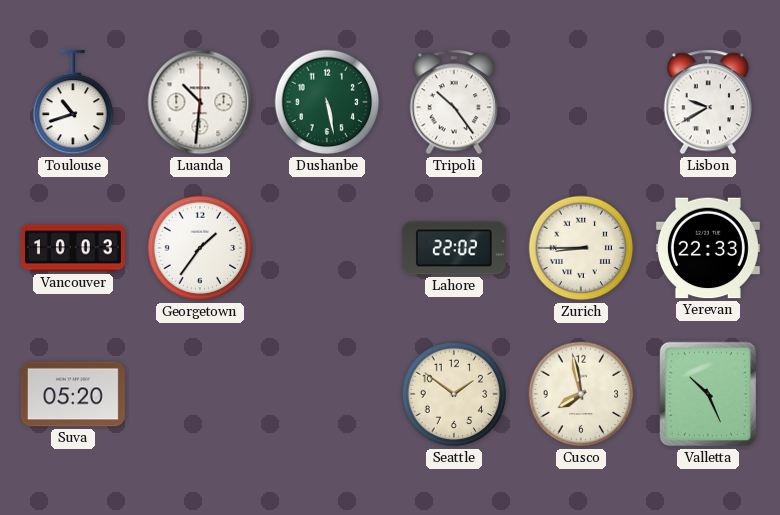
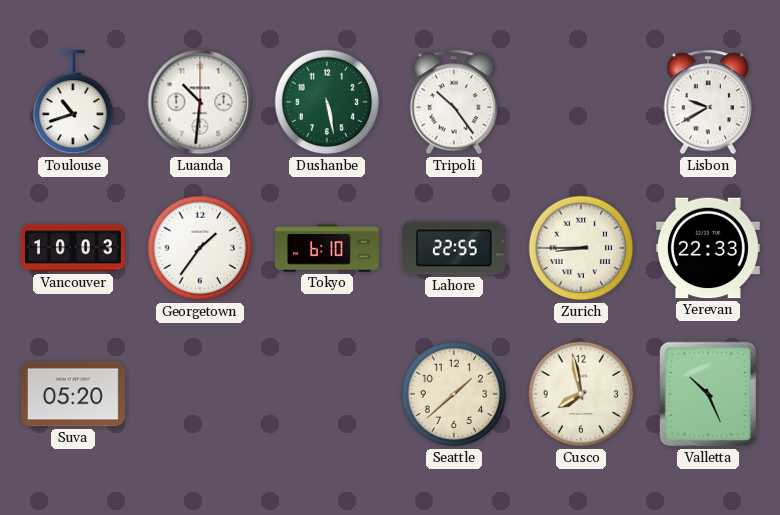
Tokyo: none -> 6:10 (327, 248)
Lahore: 22:02 -> 22:55 (454, 248)
Seattle: 1:51 -> 1:38 (454, 394)
